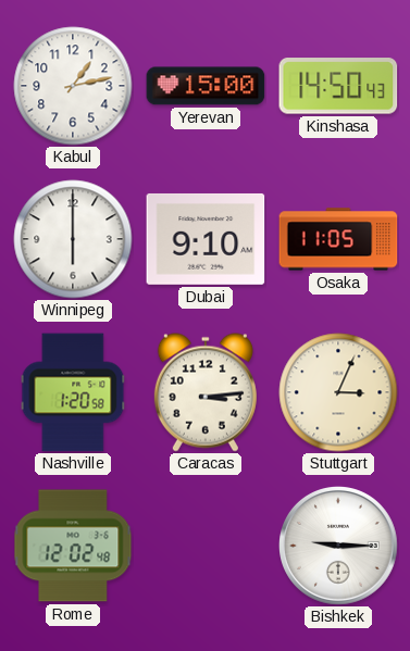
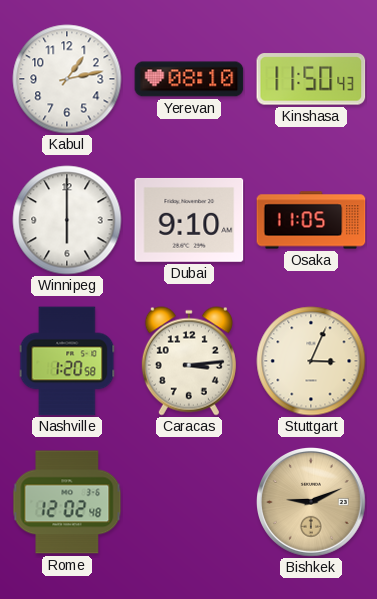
Yerevan: 15:00 -> 08:10 (189, 79)
Kinshasa: 14:50 -> 11:50 (311, 79)
Bishkek: 9:15 -> 9:11 (312, 503)
Bishkek dial: white -> champagne (312, 503)
